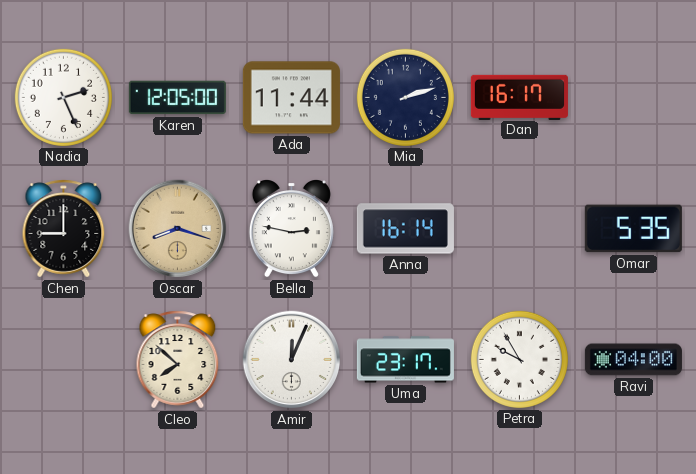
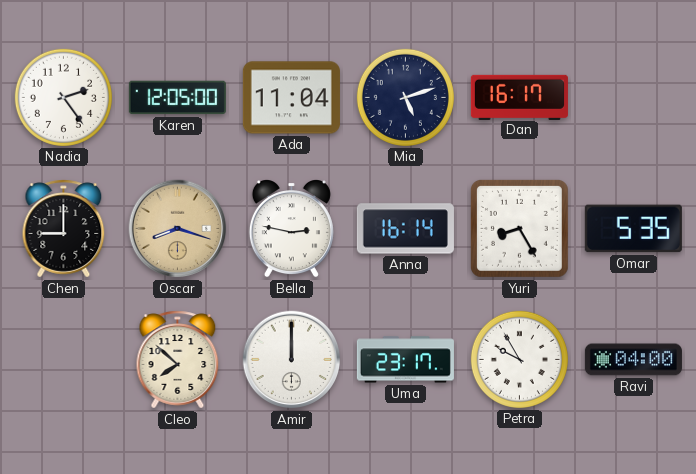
Nadia: 2:26 -> 2:24 (63, 97)
Ada: 11:44 -> 11:04 (291, 98)
Mia: 2:12 -> 5:12 (405, 97)
Yuri: none -> 8:25 (519, 228)
Amir: 12:04 -> 12:00 (292, 360)
